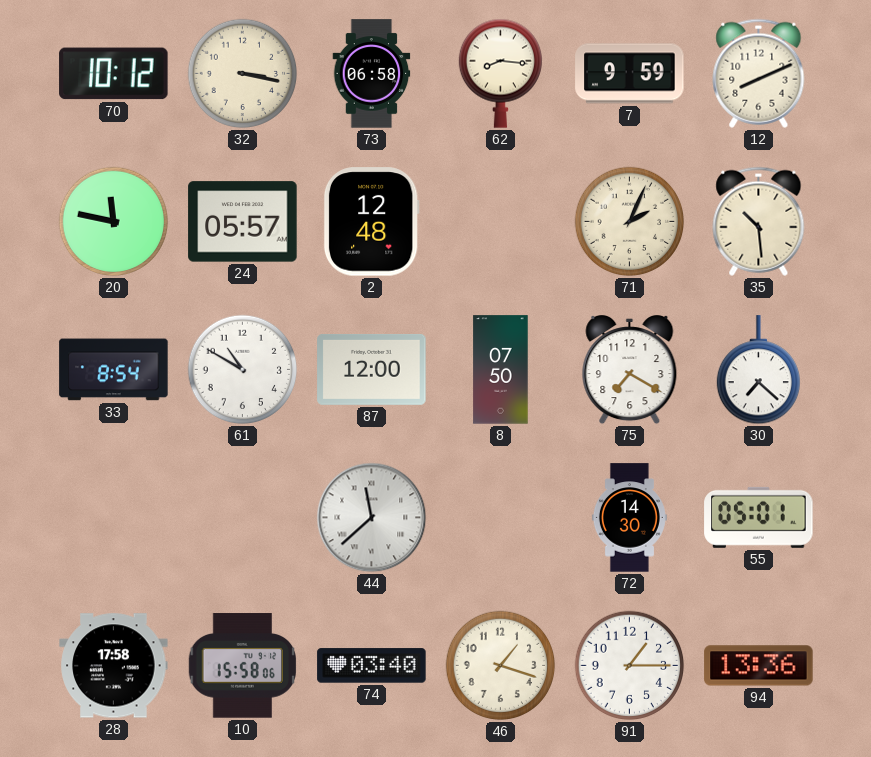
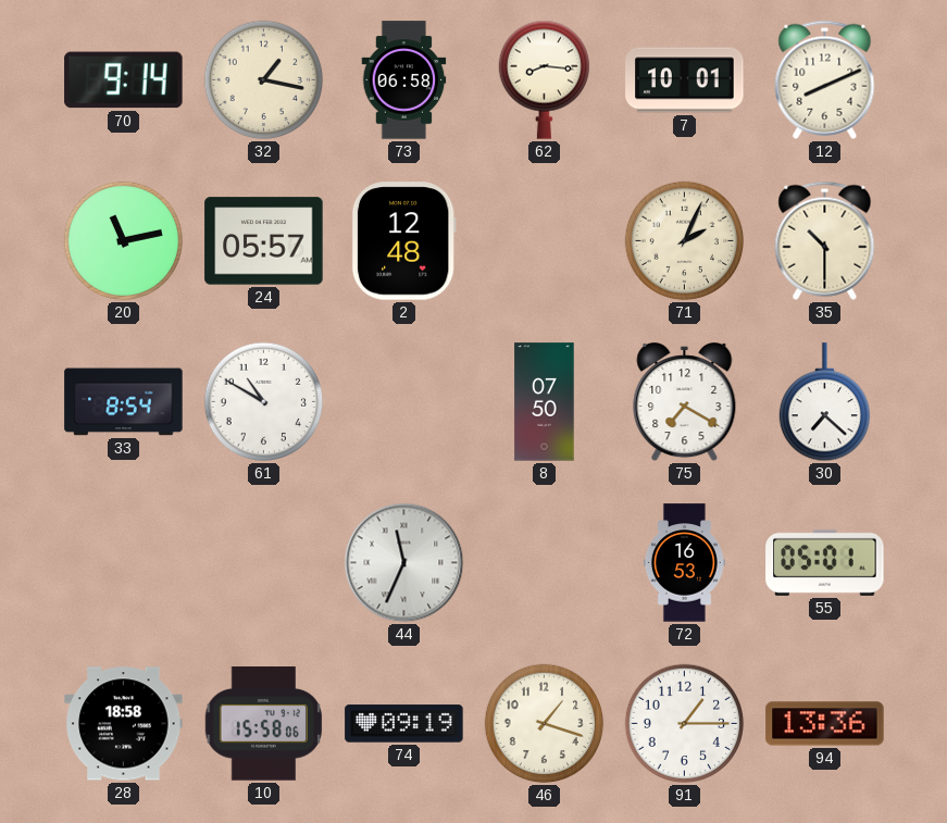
70: 10:12 -> 9:14 (124, 80)
32: 3:17 -> 1:17 (264, 80)
7: 9:59 -> 10:01 (685, 80)
20: 11:47 -> 11:13 (124, 241)
35: 10:29 -> 10:30 (825, 240)
87: 12:00 -> none (372, 369)
44: 11:38 -> 11:34 (404, 563)
72: 14:30 -> 16:53 (684, 563)
28: 17:58 -> 18:58 (124, 724)
74: 03:40 -> 09:19 (404, 724)
